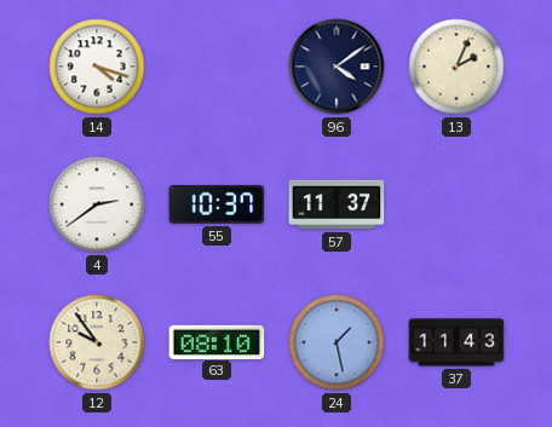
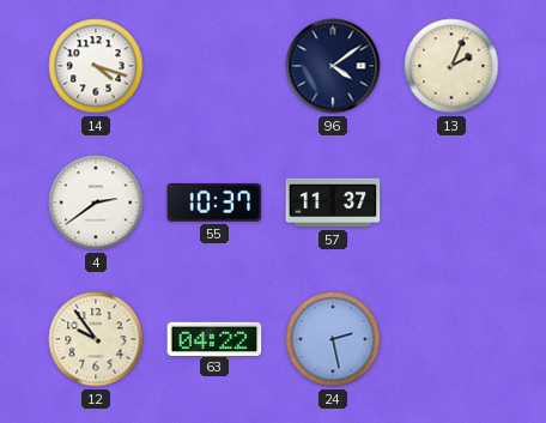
63: 08:10 -> 04:22 (214, 338)
24: 1:28 -> 2:28 (333, 339)
37: 11:43 -> none (456, 342)
